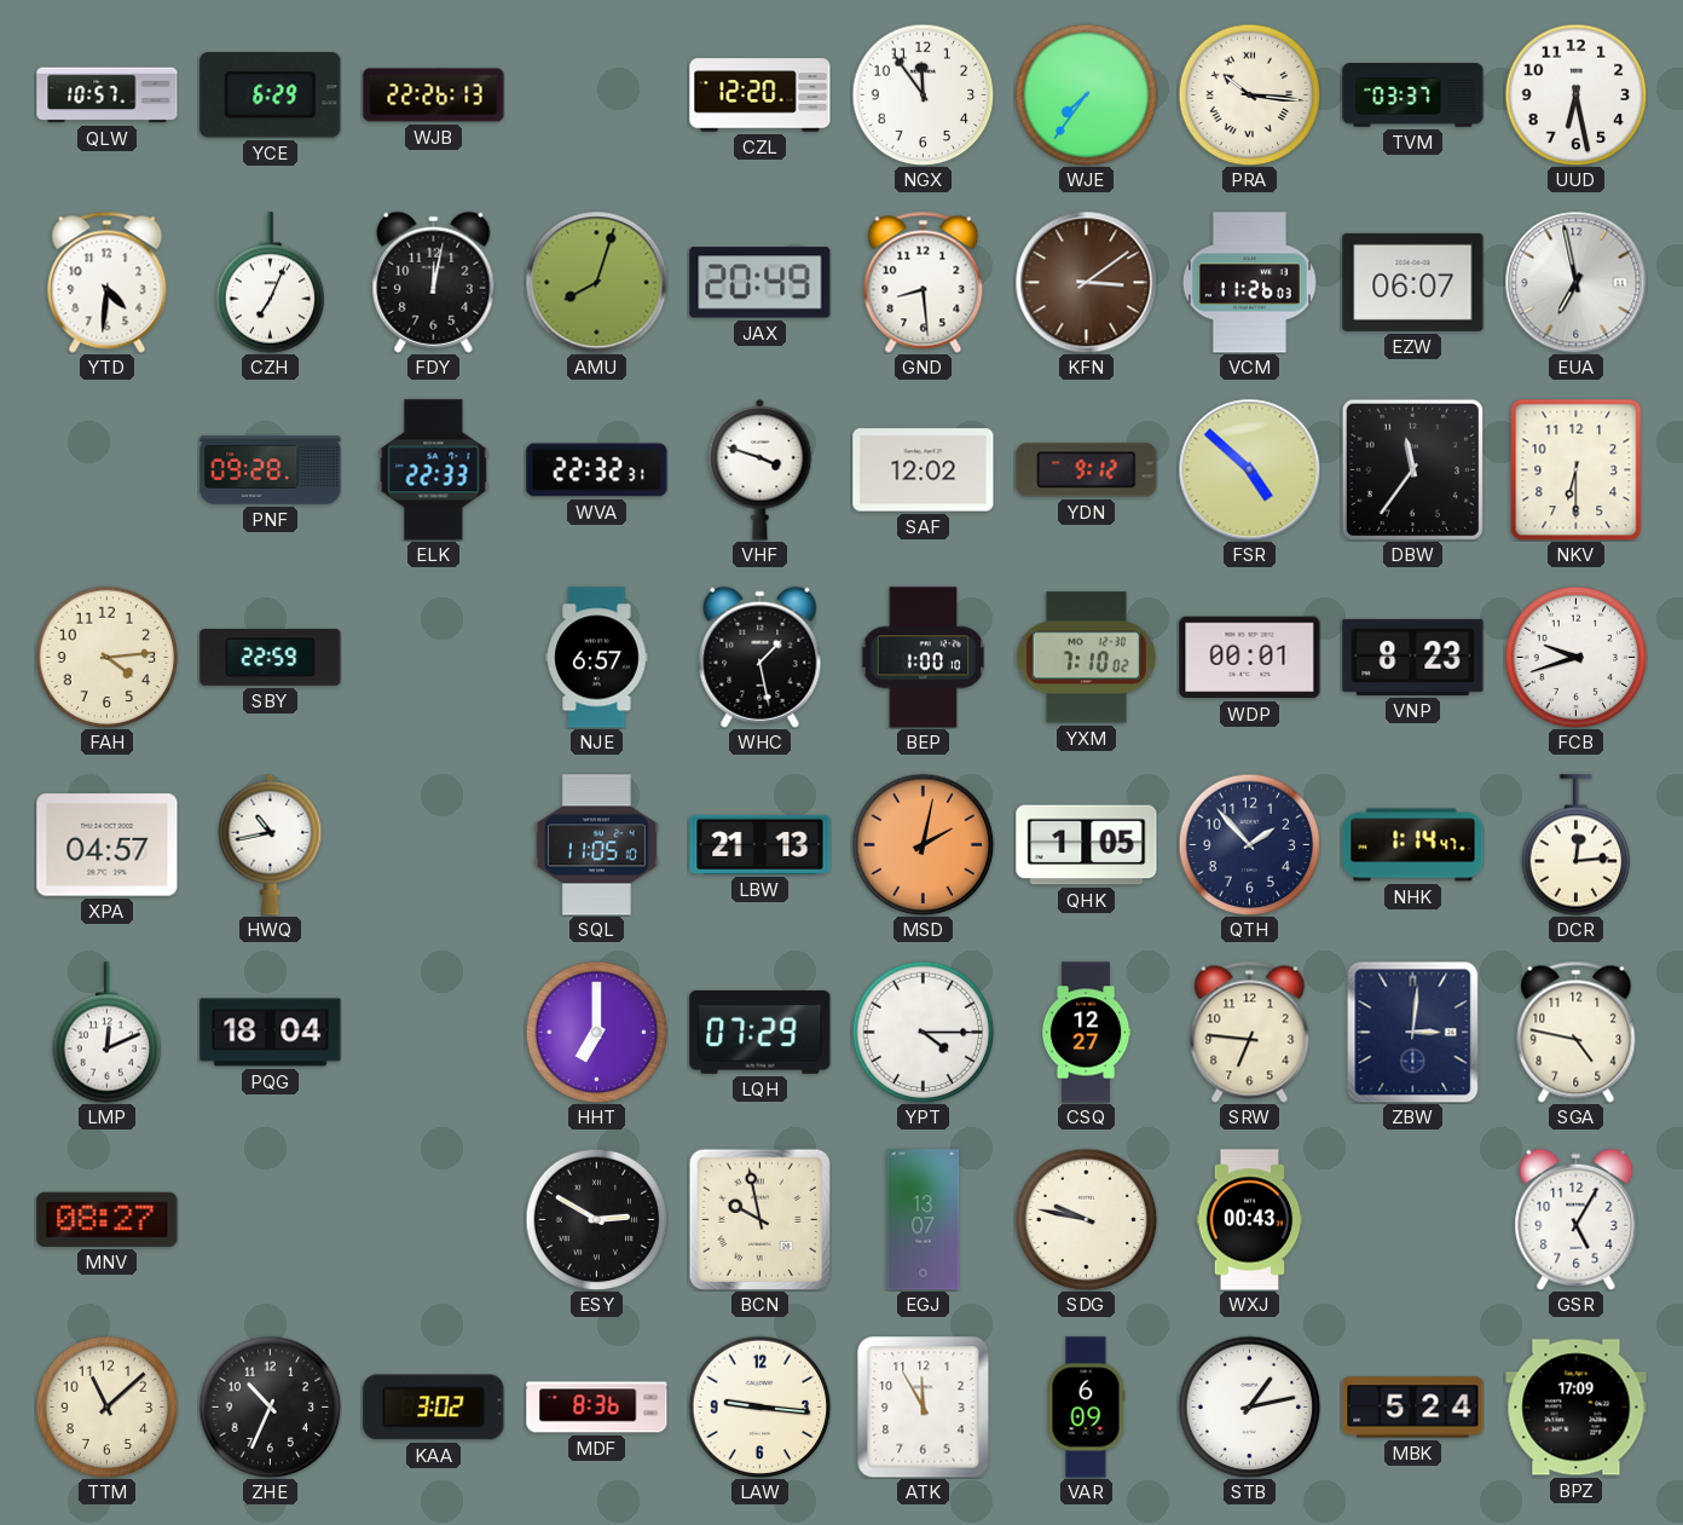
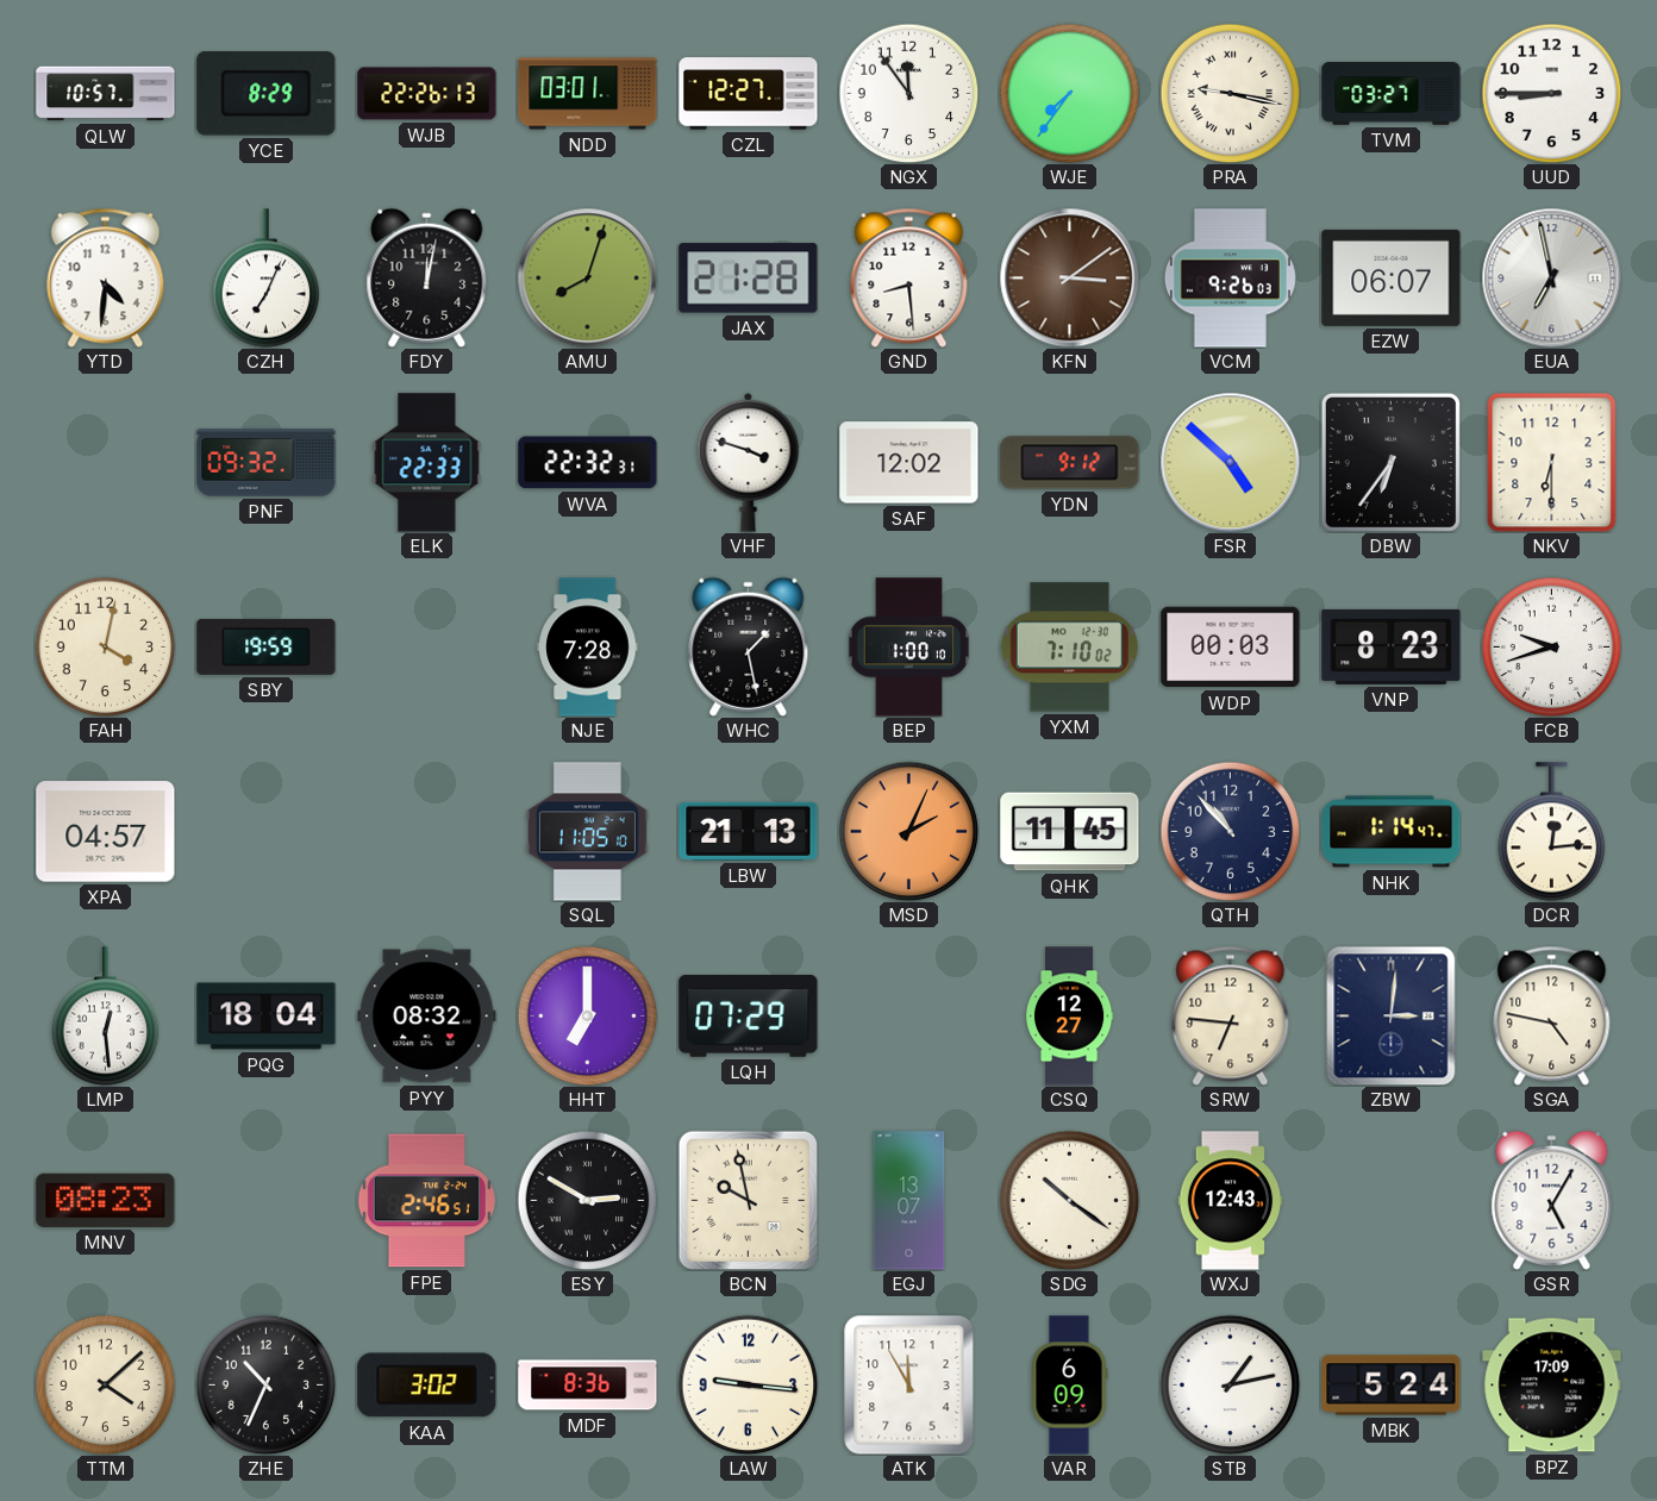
YCE: 6:29 -> 8:29 (267, 94)
NDD: none -> 03:01 (588, 94)
CZL: 12:20 -> 12:27 (749, 94)
PRA: 10:16 -> 9:17 (1230, 93)
TVM: 03:37 -> 03:27 (1392, 94)
UUD: 6:28 -> 8:45 (1551, 93)
JAX: 20:49 -> 21:28 (749, 279)
VCM: 11:26 -> 9:26 (1230, 279)
PNF: 09:28 -> 09:32 (267, 463)
DBW: 11:36 -> 6:36 (1390, 462)
FAH: 4:14 -> 4:02 (105, 646)
SBY: 22:59 -> 19:59 (267, 646)
NJE: 6:57 -> 7:28 (588, 648)
WDP: 00:01 -> 00:03 (1231, 648)
HWQ: 10:43 -> none (271, 844)
MSD: 2:02 -> 2:04 (908, 831)
QHK: 1:05 -> 11:45 (1070, 832)
QTH: 1:53 -> 10:53 (1230, 831)
LMP: 12:11 -> 12:29 (106, 1017)
PYY: none -> 08:32 (427, 1017)
YPT: 4:15 -> none (923, 1032)
MNV: 08:27 -> 08:23 (106, 1200)
FPE: none -> 2:46 (426, 1201)
SDG: 9:47 -> 10:21 (1069, 1200)
WXJ: 00:43 -> 12:43 (1231, 1201)
TTM: 11:08 -> 4:08 (105, 1384)
